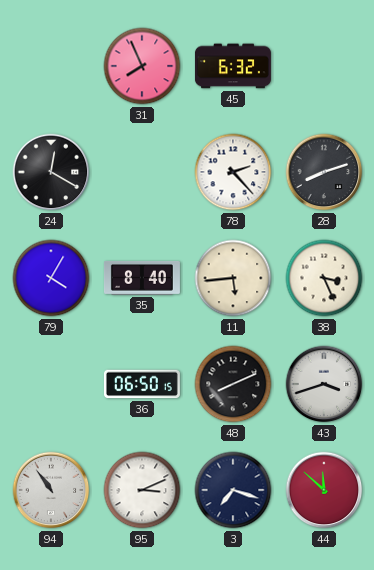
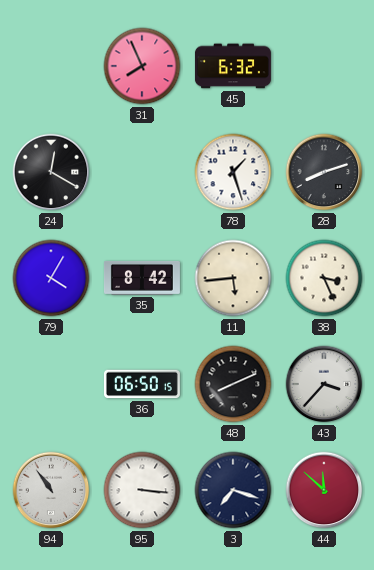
78: 2:23 -> 1:27 (233, 172)
35: 8:40 -> 8:42 (142, 279)
43: 3:42 -> 3:37 (324, 384)
95: 3:11 -> 3:16 (142, 490)
